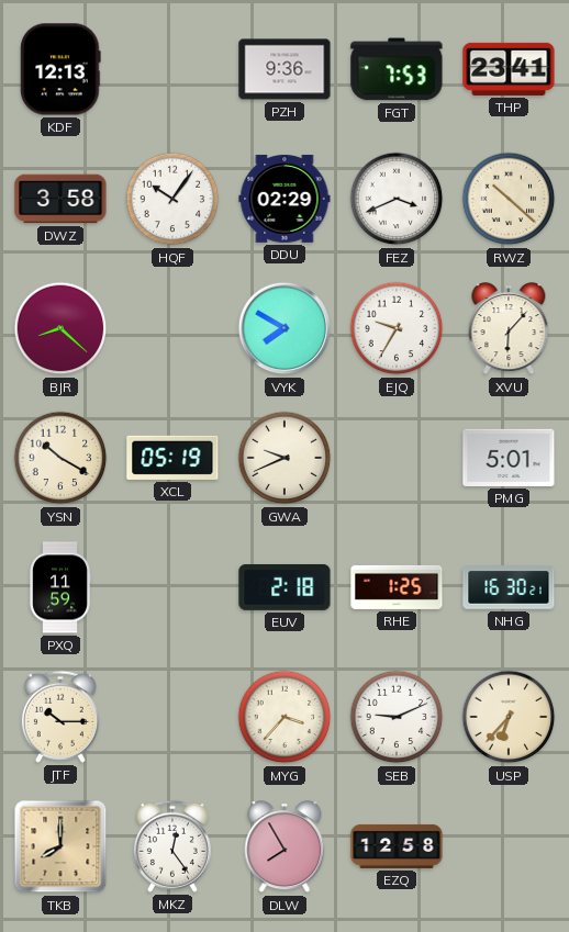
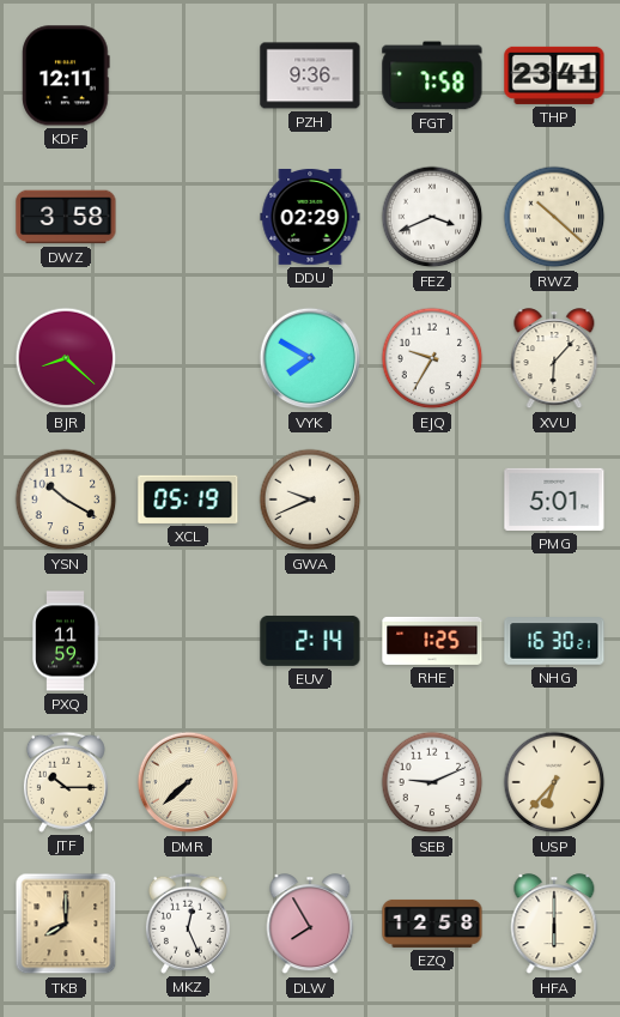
KDF: 12:13 -> 12:11 (66, 75)
FGT: 7:53 -> 7:58 (432, 75)
HQF: 10:06 -> none (172, 199)
EUV: 2:18 -> 2:14 (310, 641)
DMR: none -> 7:38 (188, 782)
MYG: 3:37 -> none (284, 717)
MKZ: 12:24 -> 12:26 (188, 924)
HFA: none -> 6:00 (554, 925)
